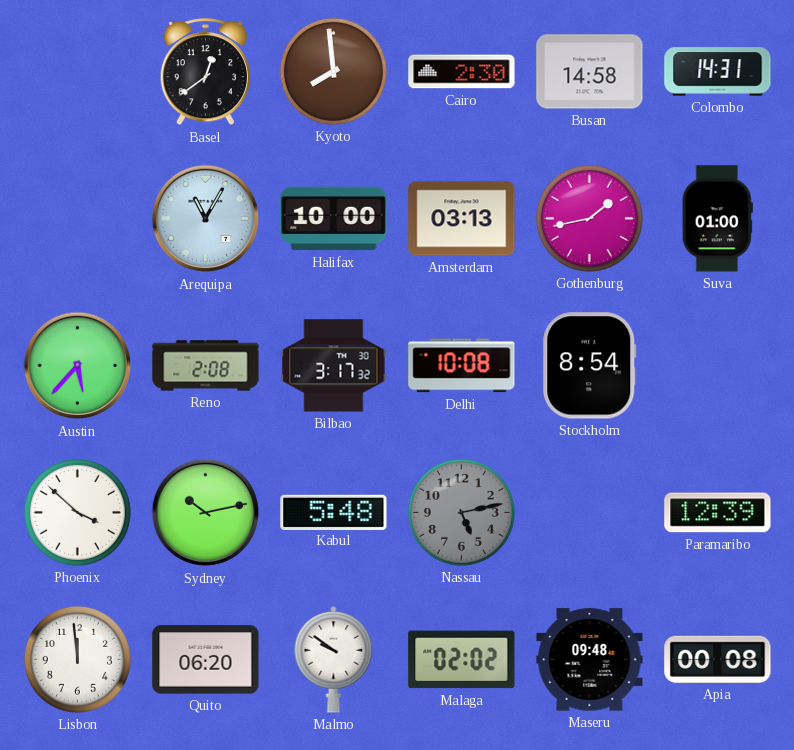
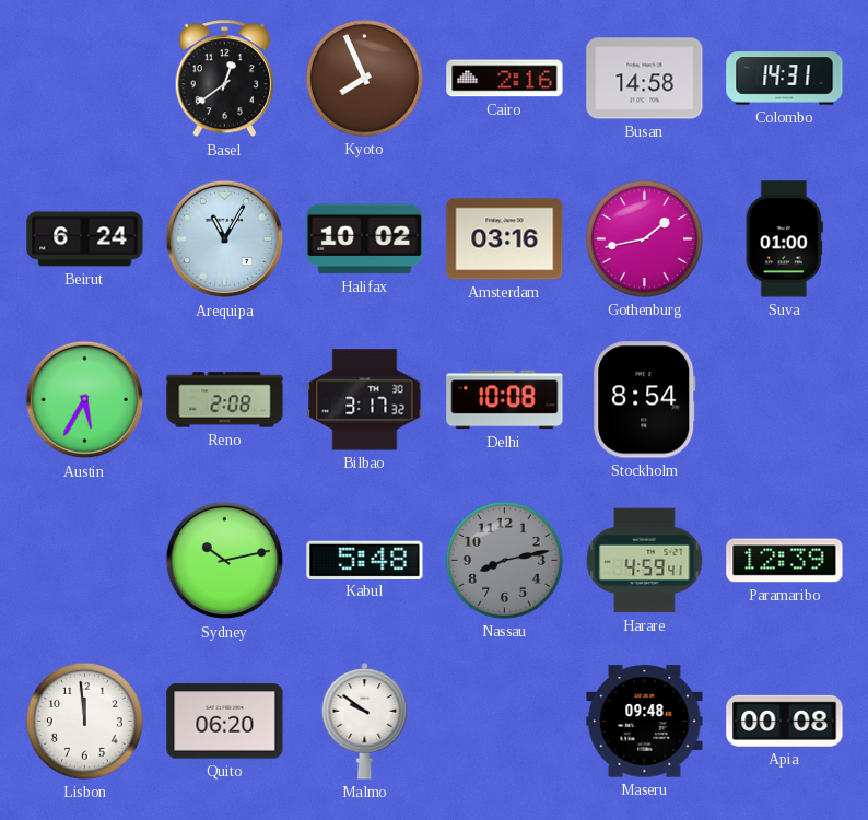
Kyoto: 7:59 -> 7:56 (364, 78)
Cairo: 2:30 -> 2:16 (505, 79)
Beirut: none -> 6:24 (85, 239)
Halifax: 10:00 -> 10:02 (365, 239)
Amsterdam: 03:13 -> 03:16 (505, 239)
Austin: 5:37 -> 5:35 (85, 400)
Phoenix: 3:52 -> none (77, 512)
Nassau: 5:13 -> 8:13 (504, 560)
Harare: none -> 4:59 (645, 561)
Malaga: 02:02 -> none (462, 660)
